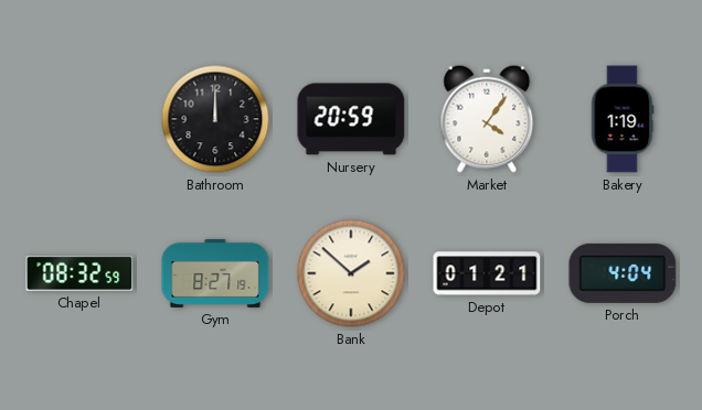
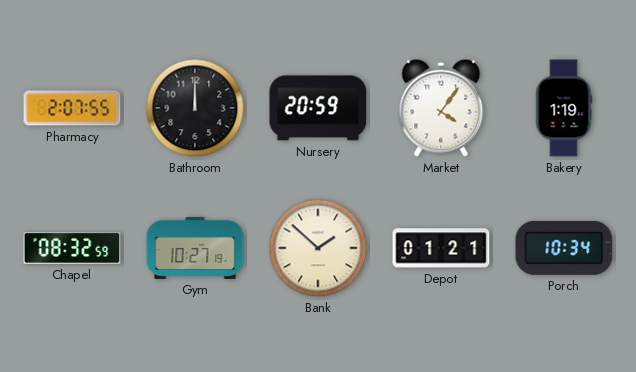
Pharmacy: none -> 2:07 (72, 108)
Gym: 8:27 -> 10:27 (195, 248)
Porch: 4:04 -> 10:34 (564, 248)
